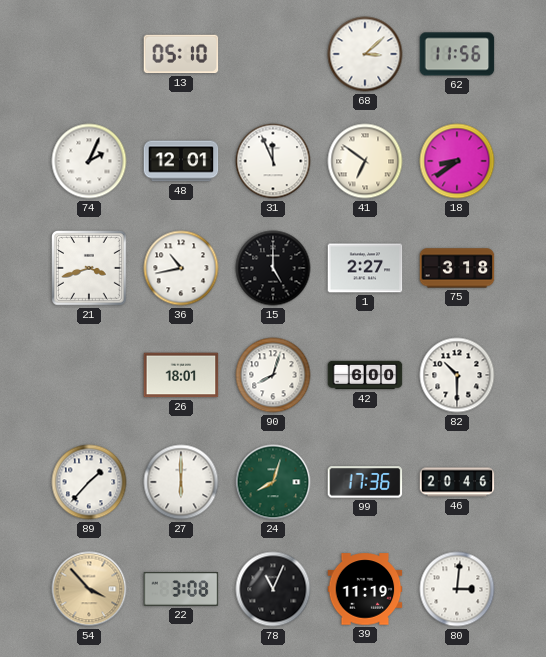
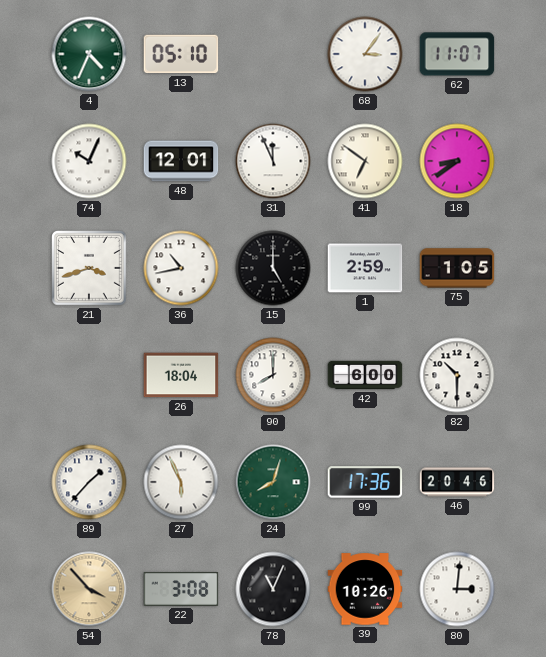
4: none -> 4:34 (89, 54)
68: 3:08 -> 3:06 (365, 54)
62: 11:56 -> 11:07 (457, 54)
74: 2:04 -> 10:04 (89, 161)
1: 2:27 -> 2:59 (365, 268)
75: 3:18 -> 1:05 (457, 268)
26: 18:01 -> 18:04 (181, 375)
90: 8:03 -> 8:00 (273, 375)
27: 6:00 -> 5:56 (181, 482)
39: 11:19 -> 10:26 (365, 589)
